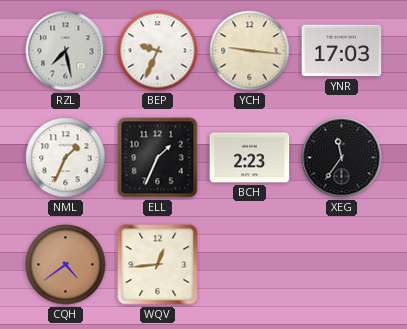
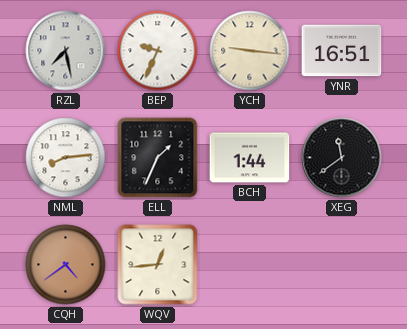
YNR: 17:03 -> 16:51 (342, 51)
NML: 1:34 -> 8:14 (66, 158)
BCH: 2:23 -> 1:44 (250, 158)
XEG: 11:36 -> 11:39 (342, 158)
